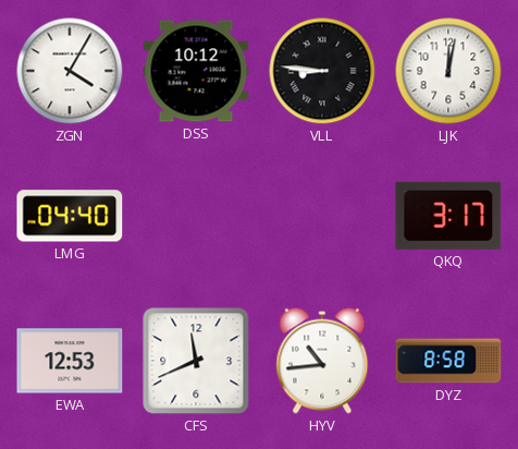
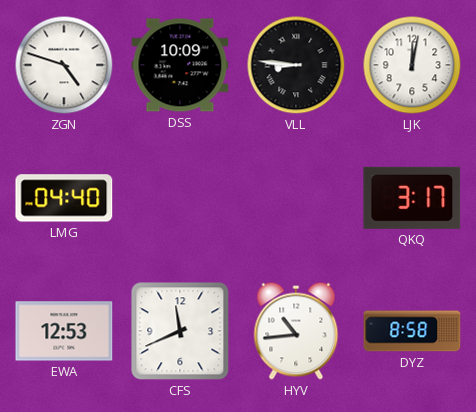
ZGN: 4:05 -> 4:48 (64, 65)
DSS: 10:12 -> 10:09 (180, 65)
